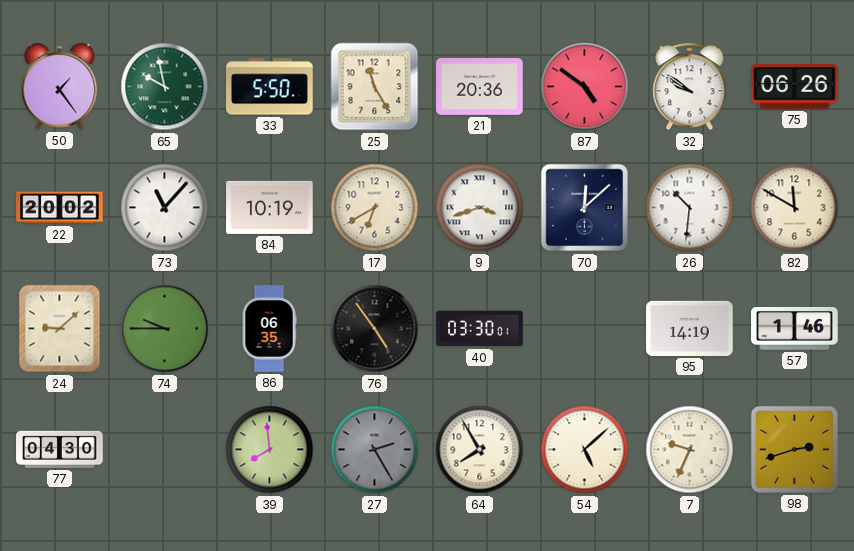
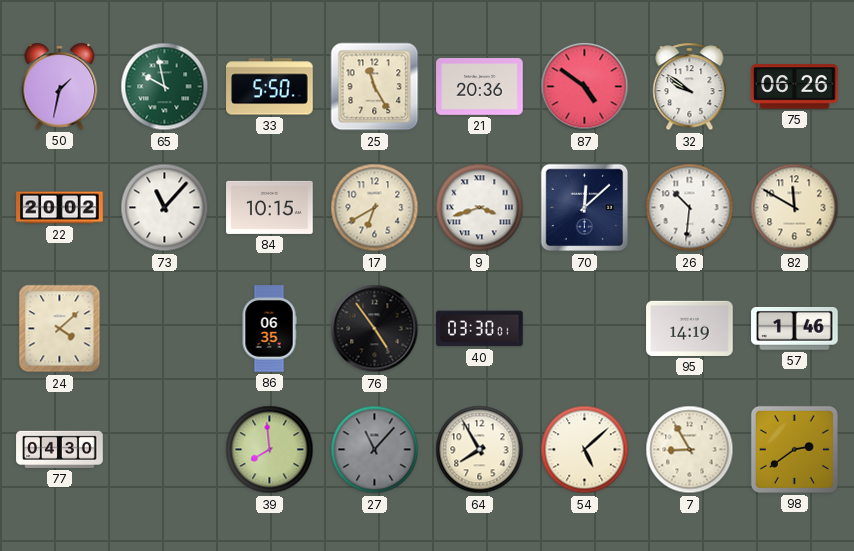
50: 1:24 -> 1:32 (60, 86)
84: 10:19 -> 10:15 (270, 207)
24: 9:08 -> 4:08 (60, 329)
74: 9:45 -> none (165, 329)
27: 2:25 -> 11:07 (375, 450)
7: 9:34 -> 8:55 (690, 450)
98: 2:42 -> 2:39 (794, 449)
